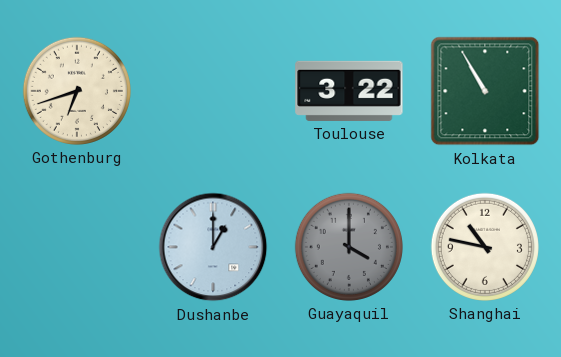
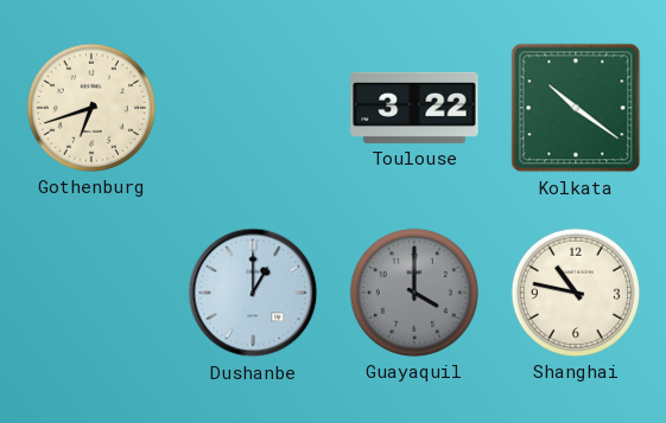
Kolkata: 10:55 -> 10:21 (576, 108)
